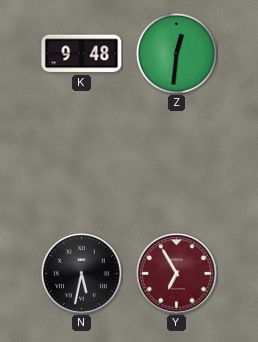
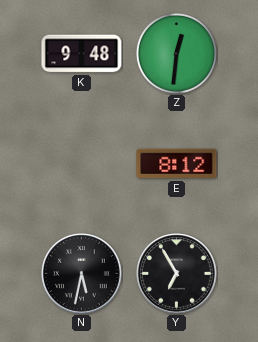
E: none -> 8:12 (177, 164)
Y dial: burgundy -> black (177, 274)
